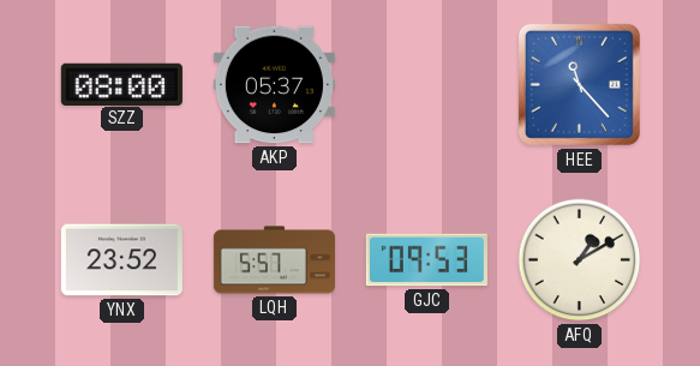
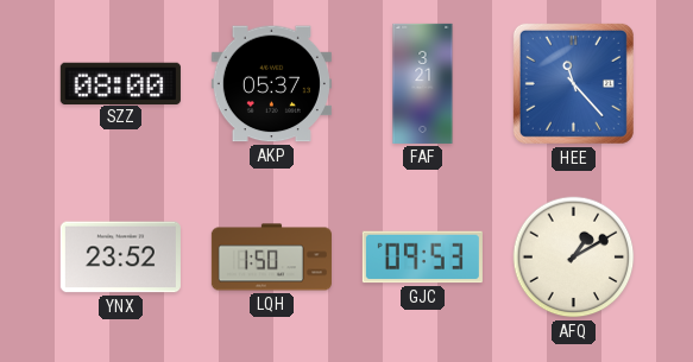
FAF: none -> 3:21 (423, 83)
LQH: 5:57 -> 1:50 (271, 258)
